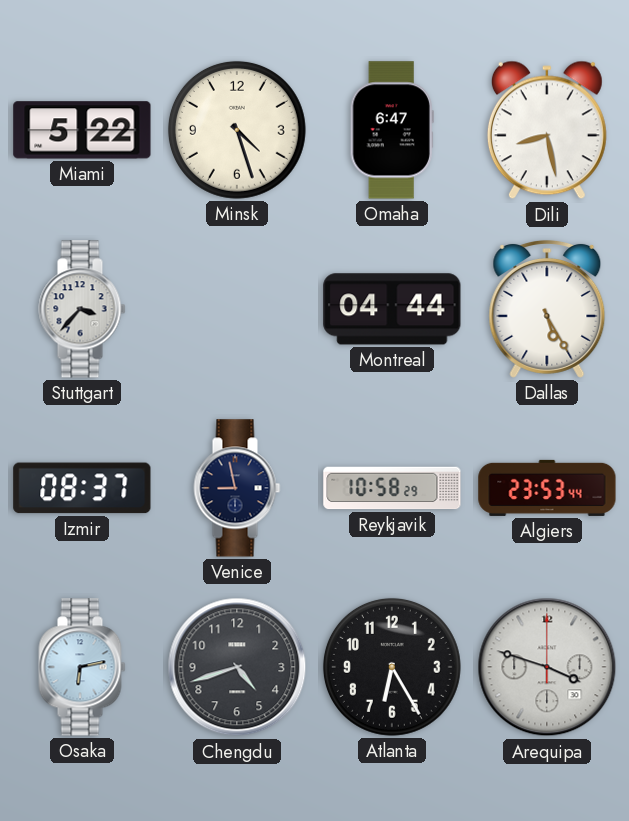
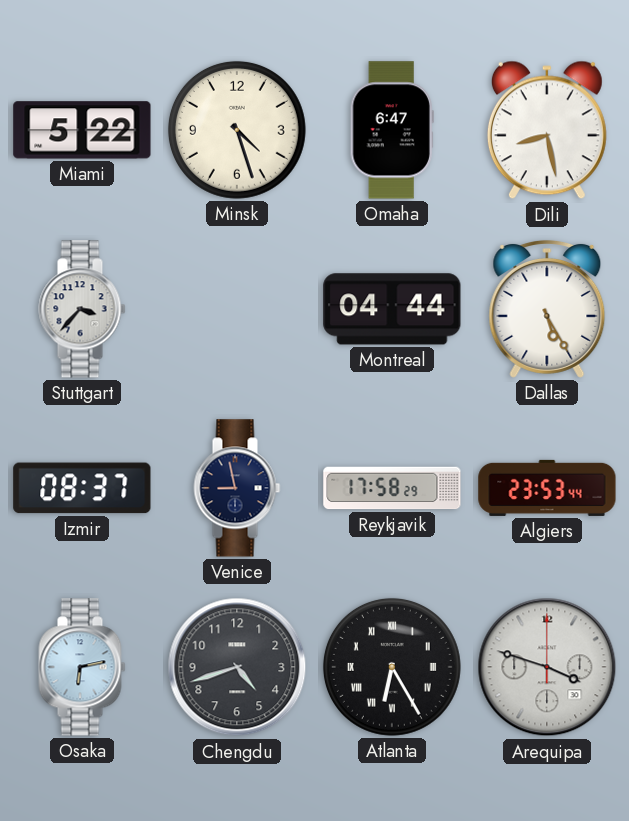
Reykjavik: 10:58 -> 17:58 (392, 488)
Atlanta numerals: Arabic -> Roman (392, 667)
